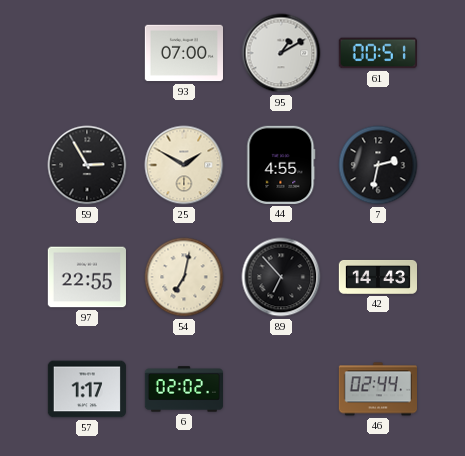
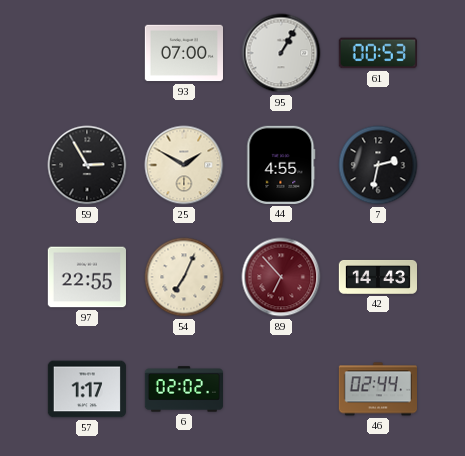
95: 1:10 -> 1:05 (281, 53)
61: 00:51 -> 00:53 (378, 53)
54: 7:02 -> 7:04 (184, 277)
89 dial: black -> burgundy (281, 277)
